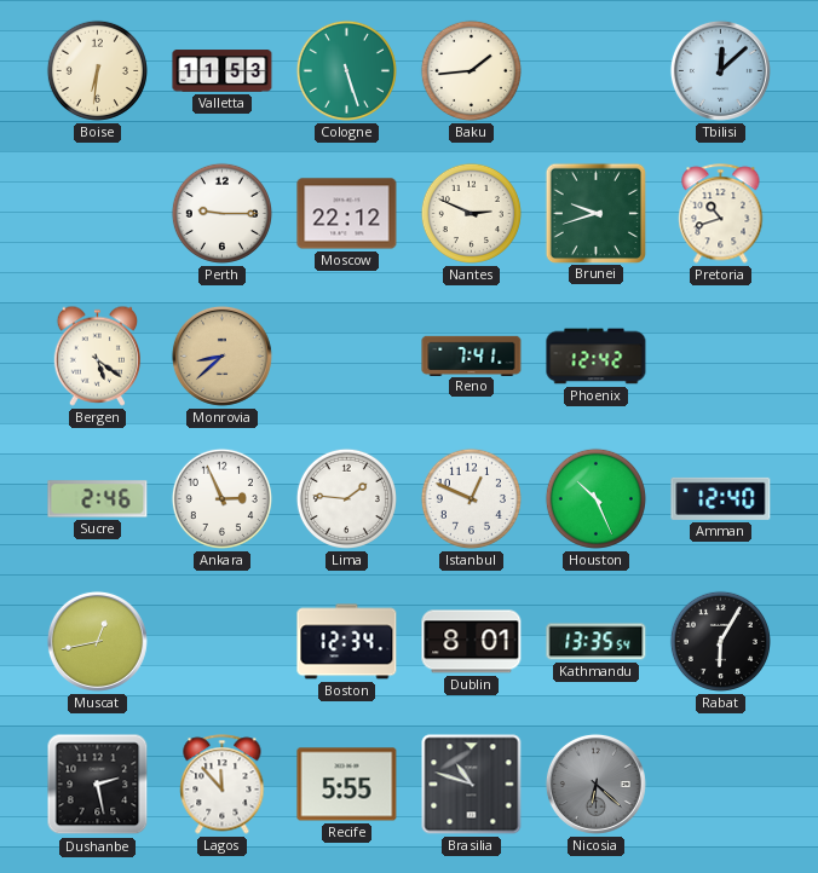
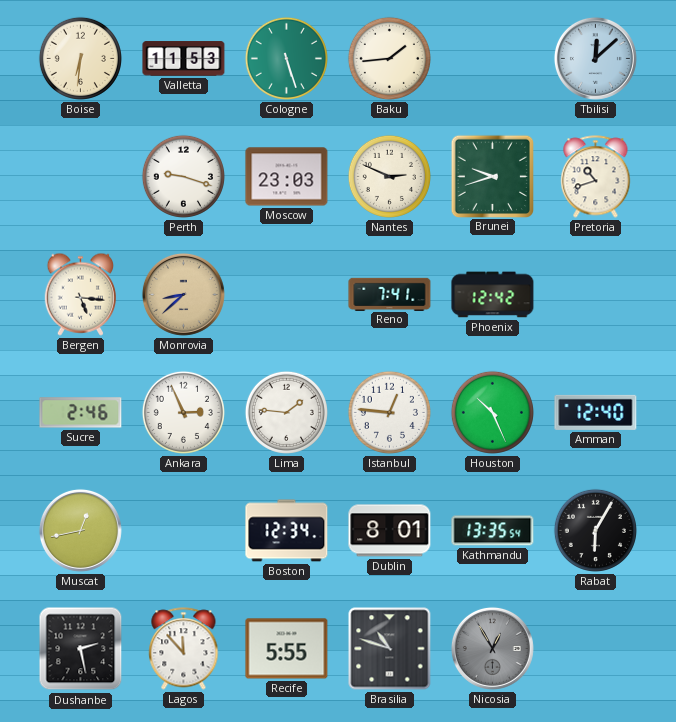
Perth: 9:15 -> 9:18 (183, 176)
Moscow: 22:12 -> 23:03 (287, 177)
Bergen: 5:21 -> 5:16 (81, 294)
Istanbul: 12:49 -> 12:46 (389, 412)
Nicosia: 6:22 -> 12:55 (492, 648)
